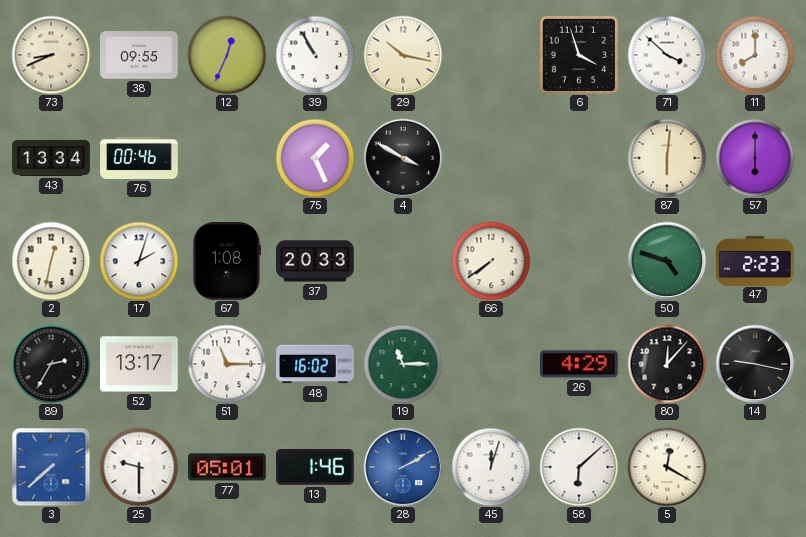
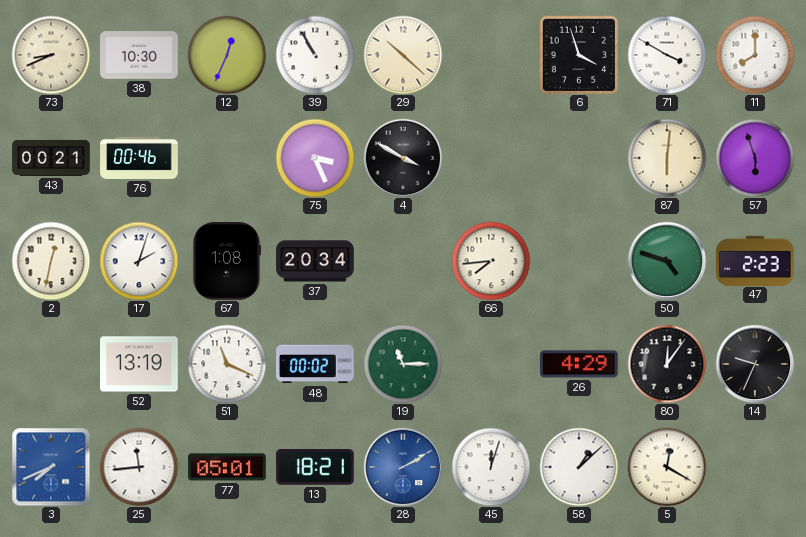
38: 09:55 -> 10:30 (139, 55)
29: 10:17 -> 10:22 (403, 55)
71: 3:52 -> 3:50 (667, 55)
43: 13:34 -> 00:21 (51, 158)
75: 1:26 -> 3:26 (315, 158)
57: 6:00 -> 5:57 (755, 158)
37: 20:33 -> 20:34 (315, 261)
66: 7:39 -> 7:44 (491, 261)
89: 2:35 -> none (51, 364)
52: 13:17 -> 13:19 (139, 364)
51: 11:15 -> 11:19 (227, 364)
48: 16:02 -> 00:02 (315, 364)
80: 12:07 -> 12:06 (667, 364)
14: 9:17 -> 9:34 (755, 364)
3: 7:38 -> 7:41 (51, 467)
25: 9:30 -> 11:44 (139, 467)
13: 1:46 -> 18:21 (315, 468)
58: 6:08 -> 1:08 (579, 467)
